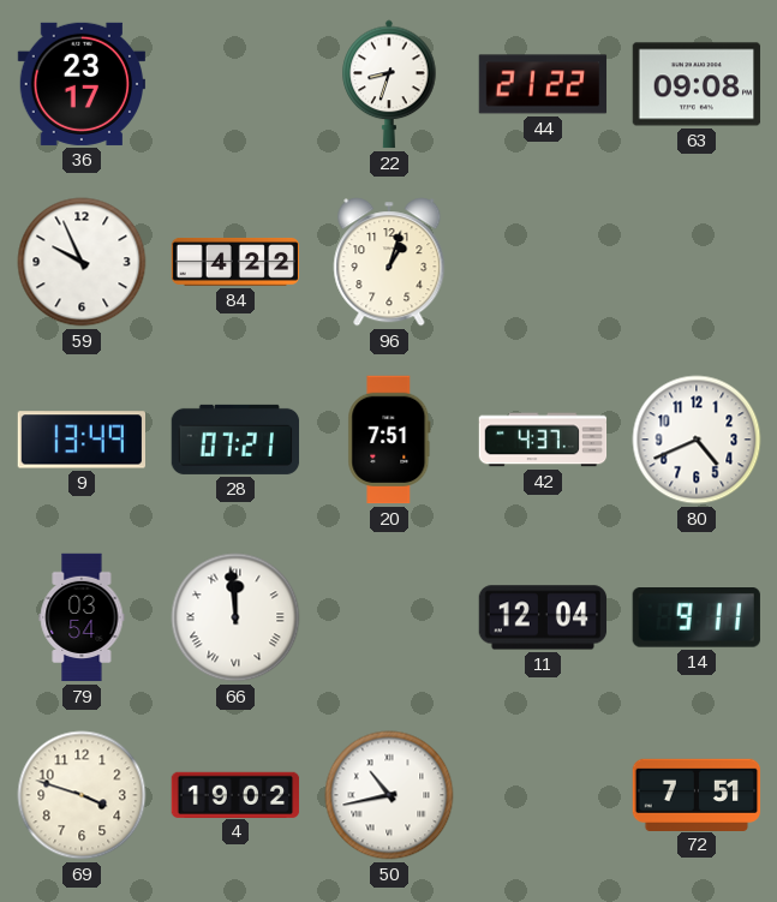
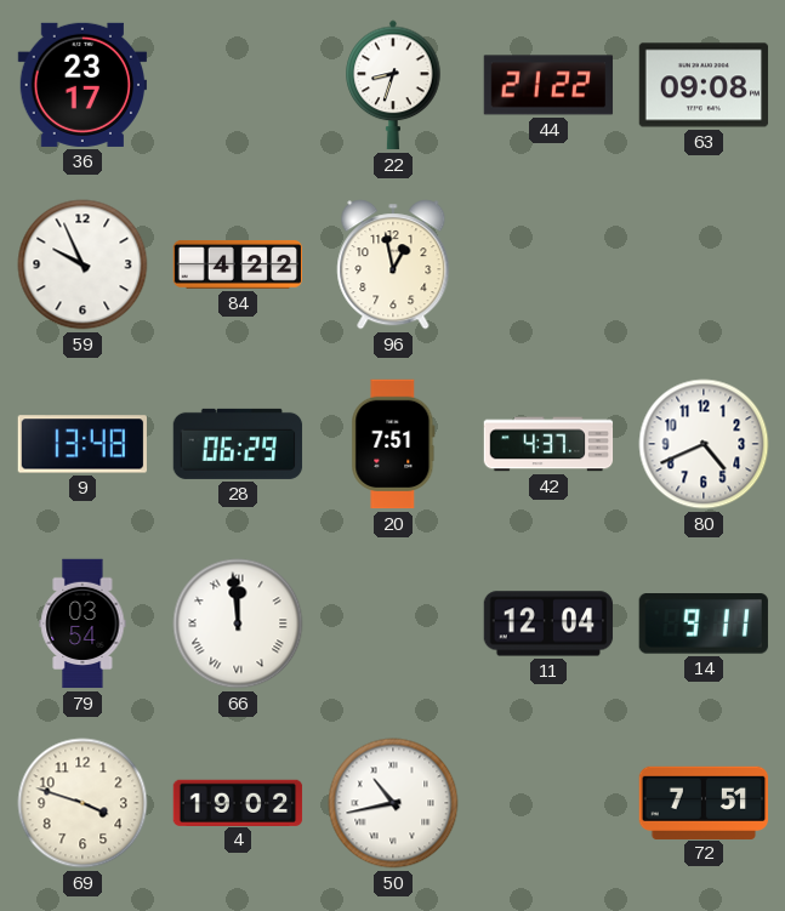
96: 1:03 -> 12:58 (393, 264)
9: 13:49 -> 13:48 (81, 444)
28: 07:21 -> 06:29 (238, 444)
